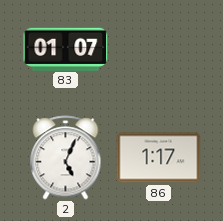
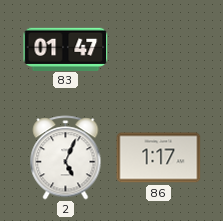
83: 01:07 -> 01:47 (66, 49)
